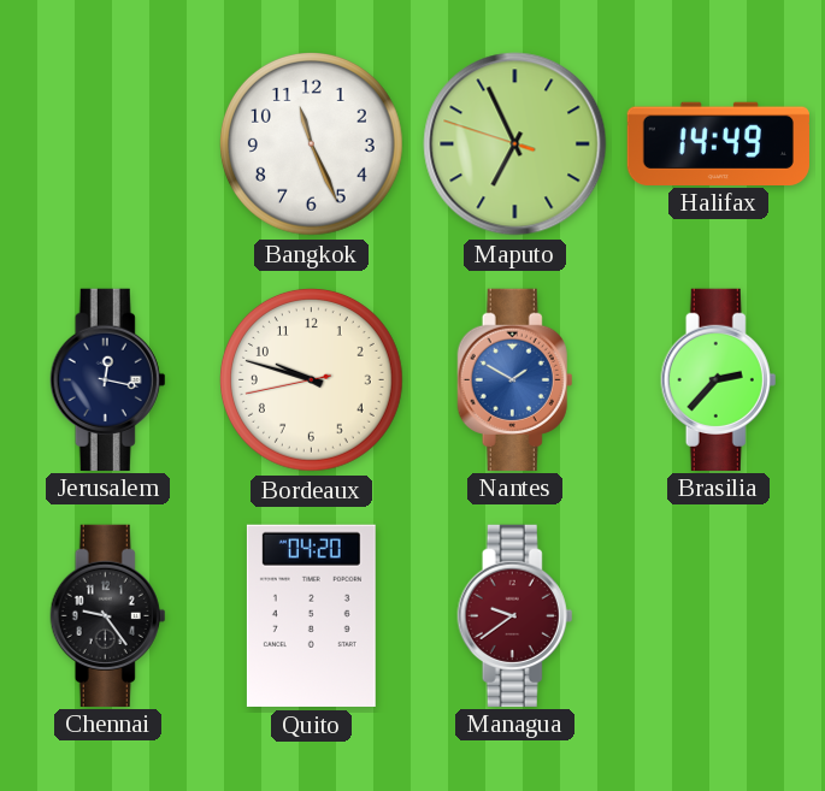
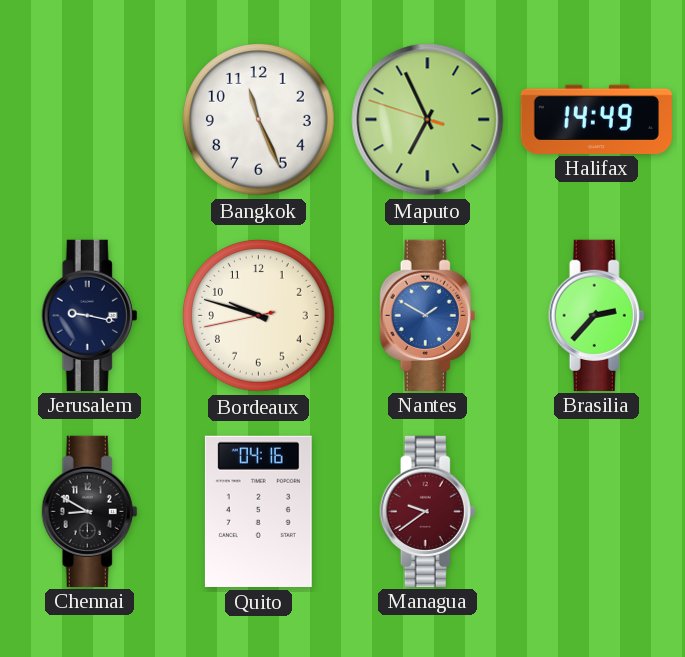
Jerusalem: 12:17 -> 9:17 (90, 315)
Chennai: 9:24 -> 8:50 (90, 511)
Quito: 04:20 -> 04:16 (258, 511)
